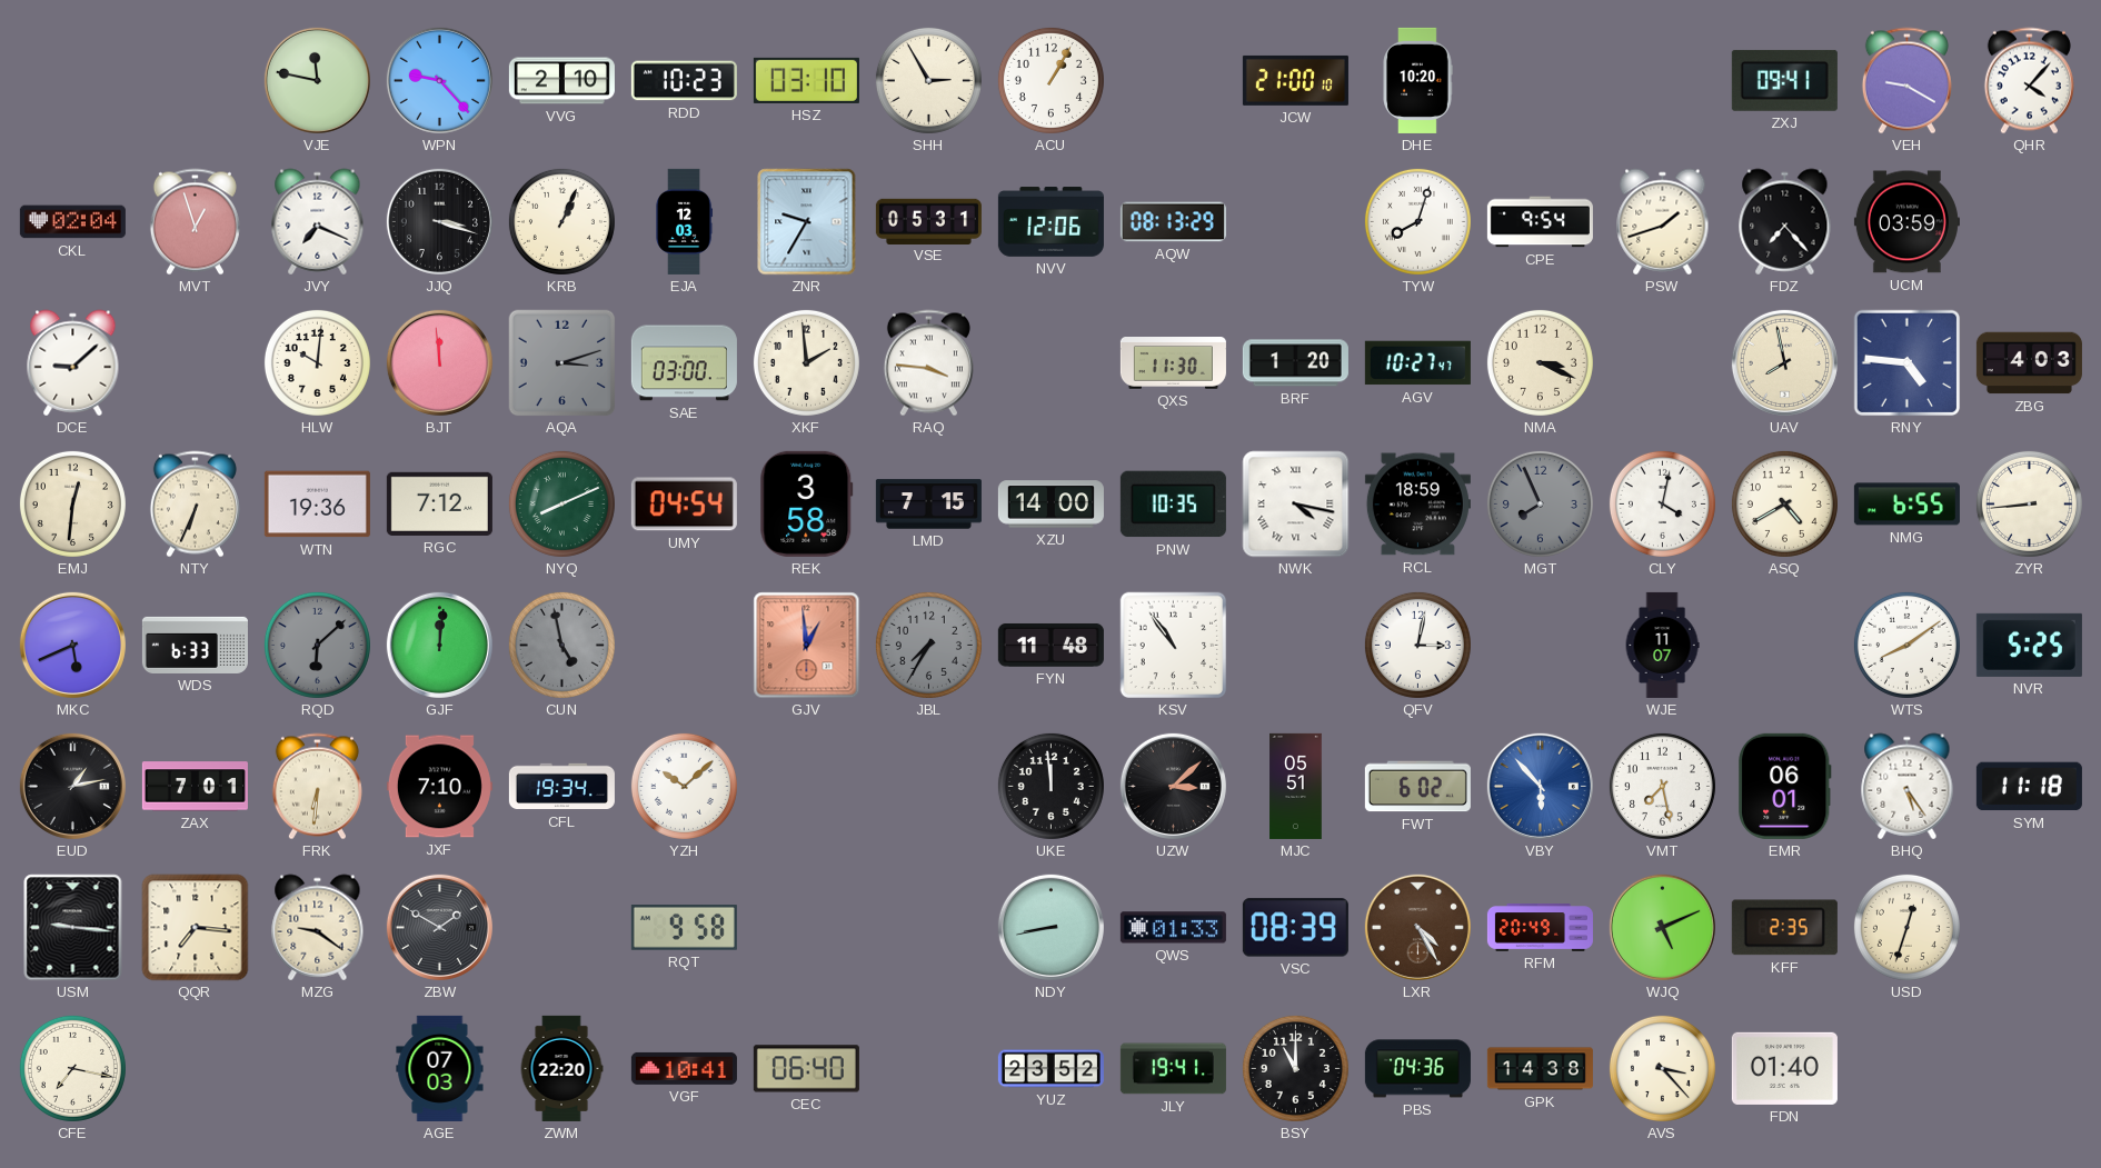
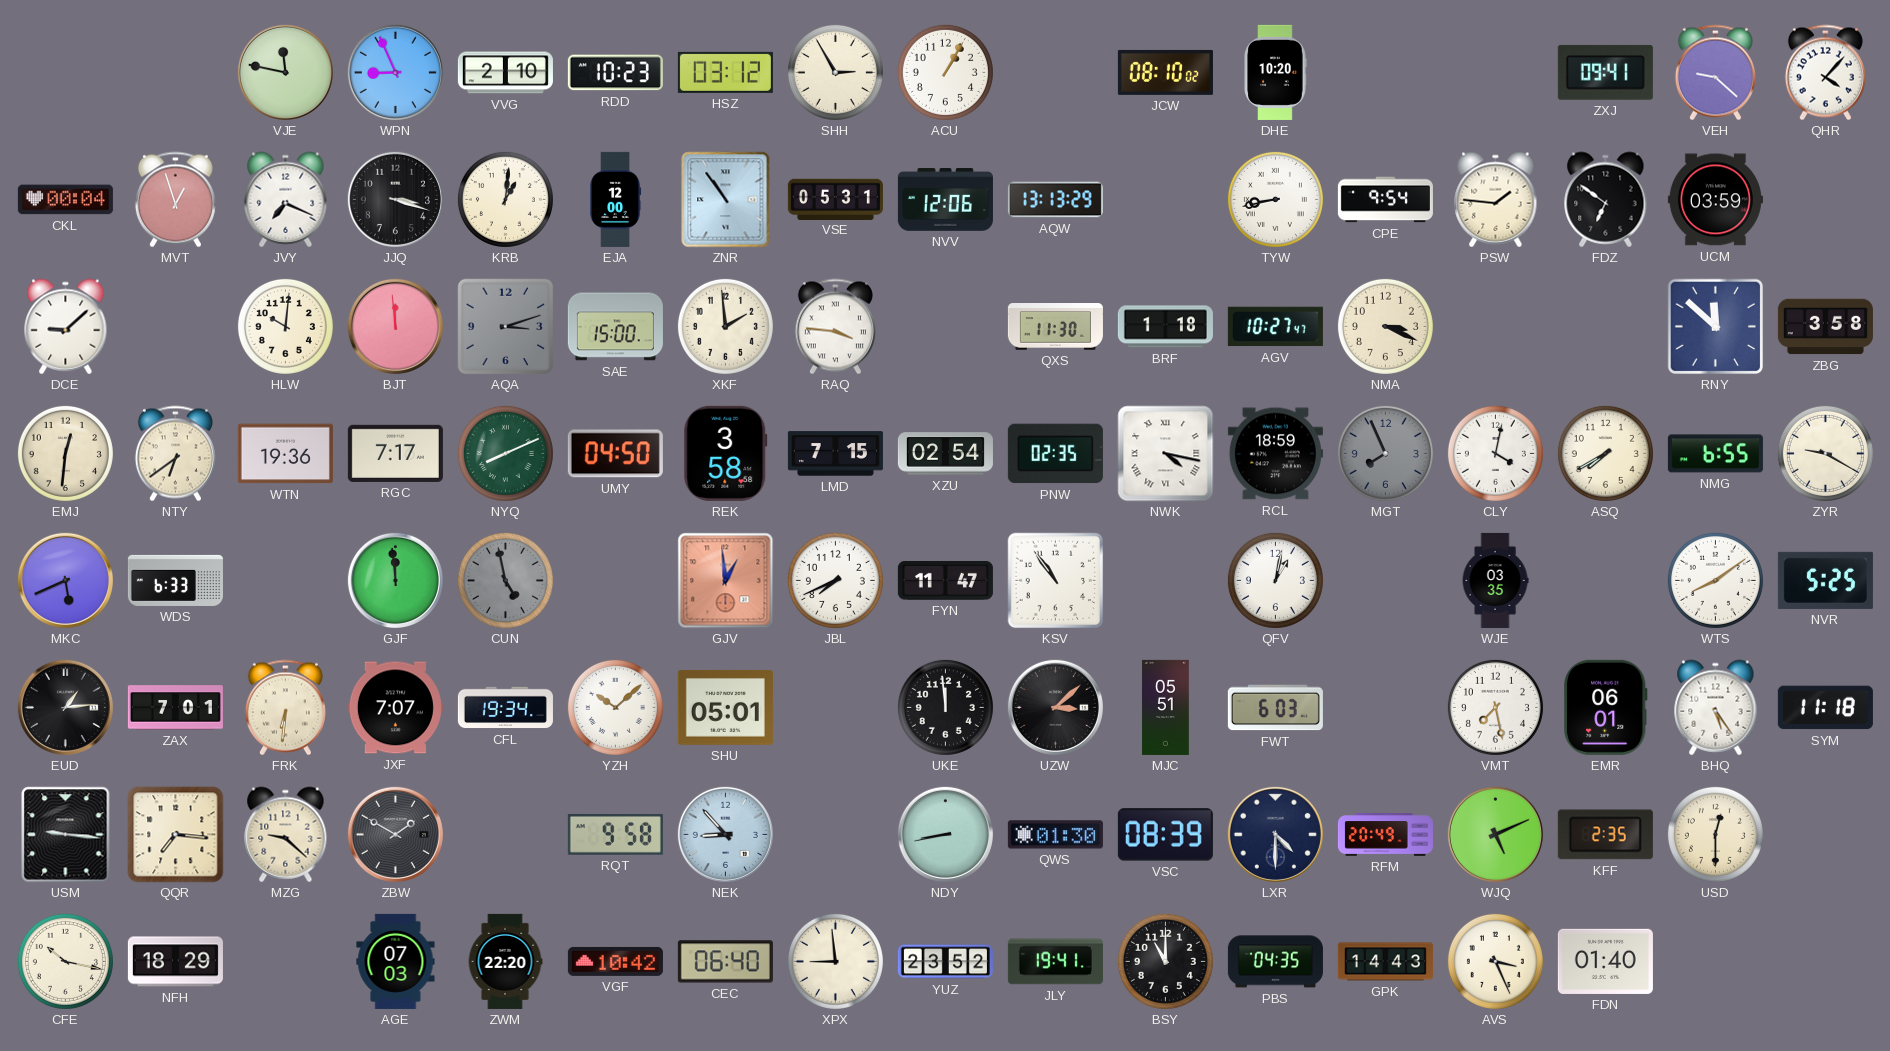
WPN: 9:23 -> 8:56 (395, 72)
HSZ: 03:10 -> 03:12 (725, 72)
JCW: 21:00 -> 08:10 (1165, 72)
VEH: 9:20 -> 9:22 (1715, 73)
CKL: 02:04 -> 00:04 (65, 200)
KRB: 1:04 -> 1:01 (505, 199)
EJA: 12:03 -> 12:00 (616, 199)
ZNR: 9:35 -> 10:54 (726, 200)
AQW: 08:13 -> 13:13 (1055, 200)
TYW: 8:03 -> 8:43 (1275, 199)
PSW: 1:42 -> 1:46 (1496, 200)
FDZ: 7:23 -> 6:51 (1606, 200)
SAE: 03:00 -> 15:00 (615, 327)
BRF: 1:20 -> 1:18 (1165, 327)
UAV: 7:58 -> none (1784, 362)
RNY: 4:46 -> 11:52 (1716, 327)
ZBG: 4:03 -> 3:58 (1825, 327)
NTY: 6:34 -> 6:39 (175, 454)
RGC: 7:12 -> 7:17 (395, 453)
UMY: 04:54 -> 04:50 (615, 454)
XZU: 14:00 -> 02:54 (945, 454)
PNW: 10:35 -> 02:35 (1055, 454)
ASQ: 4:40 -> 7:40 (1605, 453)
ZYR: 8:44 -> 9:20 (1825, 453)
RQD: 6:08 -> none (317, 645)
GJF: 12:01 -> 11:59 (395, 580)
JBL: 7:35 -> 7:41 (835, 580)
JBL dial: grey -> white (835, 580)
FYN: 11:48 -> 11:47 (945, 580)
QFV: 3:02 -> 1:02 (1275, 580)
WJE: 11:07 -> 03:35 (1495, 580)
EUD: 1:13 -> 1:14 (65, 707)
JXF: 7:10 -> 7:07 (395, 708)
SHU: none -> 05:01 (725, 708)
FWT: 6:02 -> 6:03 (1275, 708)
VBY: 5:53 -> none (1540, 786)
MZG: 9:21 -> 9:22 (286, 835)
NEK: none -> 8:53 (725, 834)
QWS: 01:33 -> 01:30 (1055, 835)
LXR: 4:25 -> 4:30 (1275, 834)
LXR dial: brown -> navy (1275, 834)
USD: 12:33 -> 12:30 (1715, 834)
CFE: 7:17 -> 10:17 (65, 961)
NFH: none -> 18:29 (175, 962)
VGF: 10:41 -> 10:42 (615, 961)
XPX: none -> 8:59 (835, 961)
PBS: 04:36 -> 04:35 (1275, 962)
GPK: 14:38 -> 14:43 (1385, 962)
AVS: 3:23 -> 3:26 (1495, 961)
